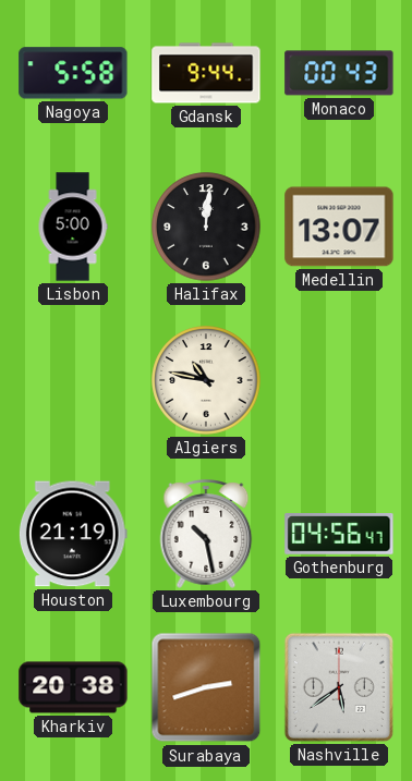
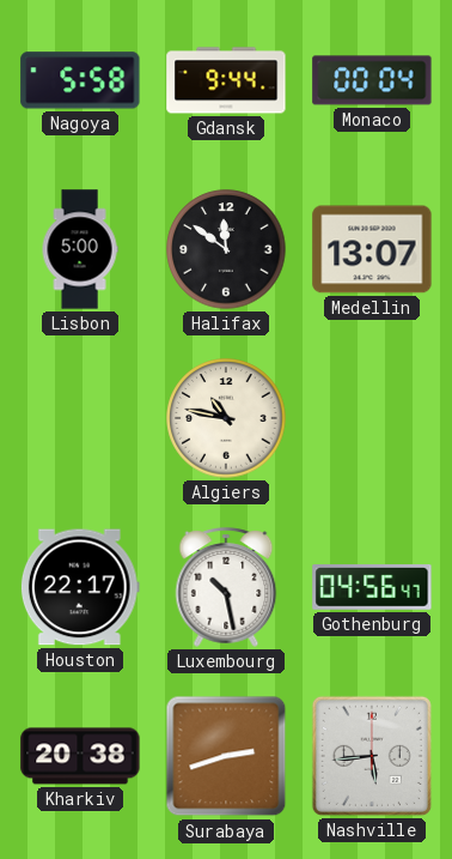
Monaco: 00:43 -> 00:04 (372, 80)
Halifax: 12:01 -> 11:51 (226, 249)
Houston: 21:19 -> 22:17 (80, 587)
Nashville: 5:39 -> 5:44 (372, 756)
